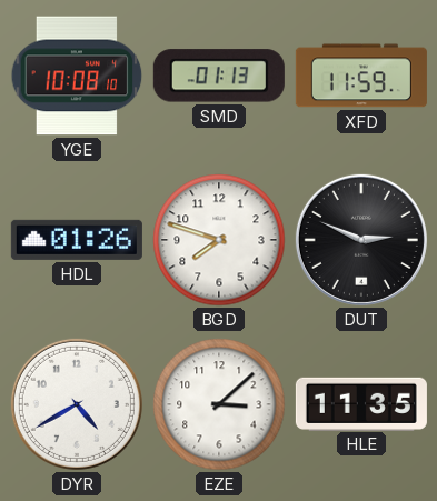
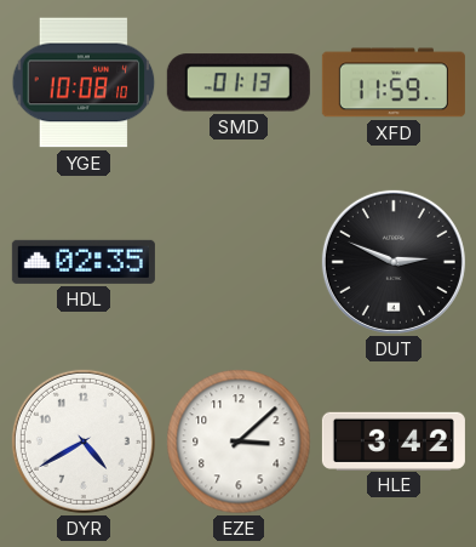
HDL: 01:26 -> 02:35 (84, 262)
BGD: 7:48 -> none (219, 240)
HLE: 11:35 -> 3:42 (394, 440)
